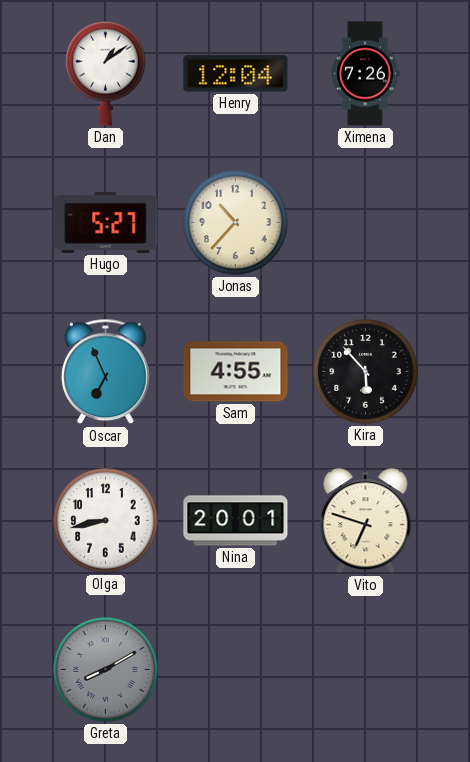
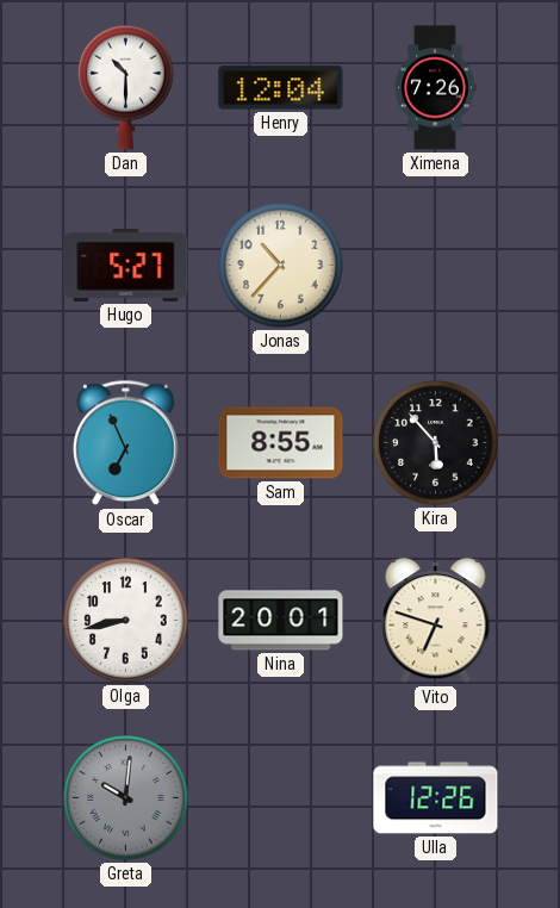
Dan: 1:09 -> 10:30 (126, 87)
Sam: 4:55 -> 8:55 (281, 443)
Greta: 8:10 -> 10:01 (126, 798)
Ulla: none -> 12:26 (436, 798)
